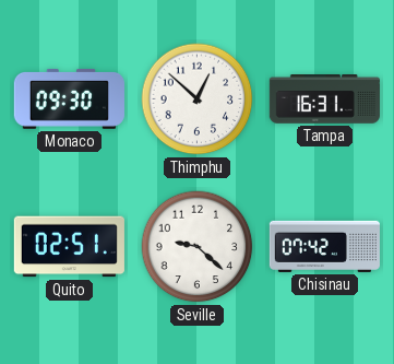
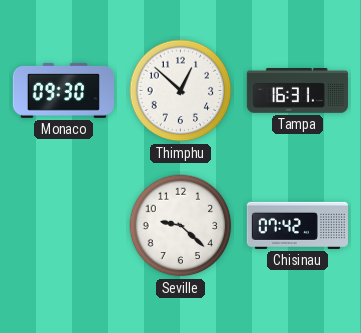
Quito: 02:51 -> none (69, 247)
